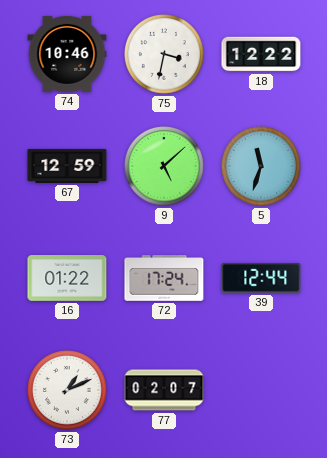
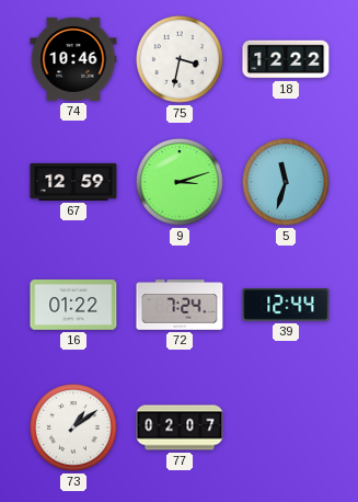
9: 5:08 -> 3:12 (181, 183)
72: 17:24 -> 7:24 (180, 305)
73: 1:11 -> 1:09 (74, 429)
